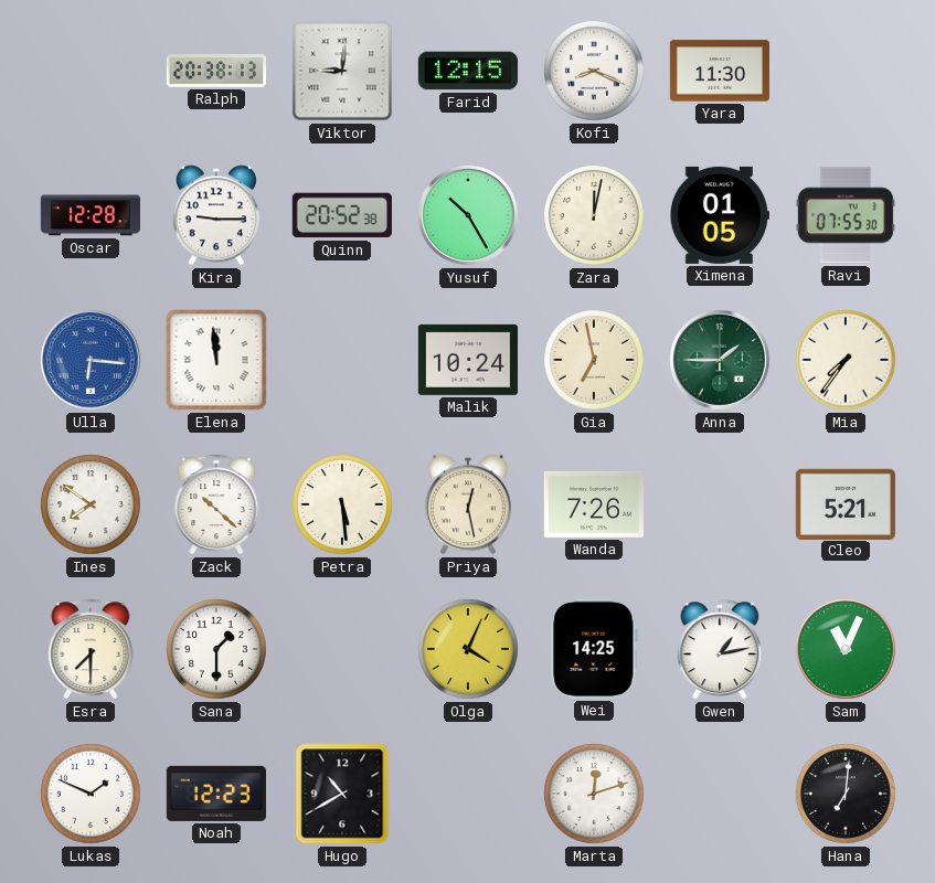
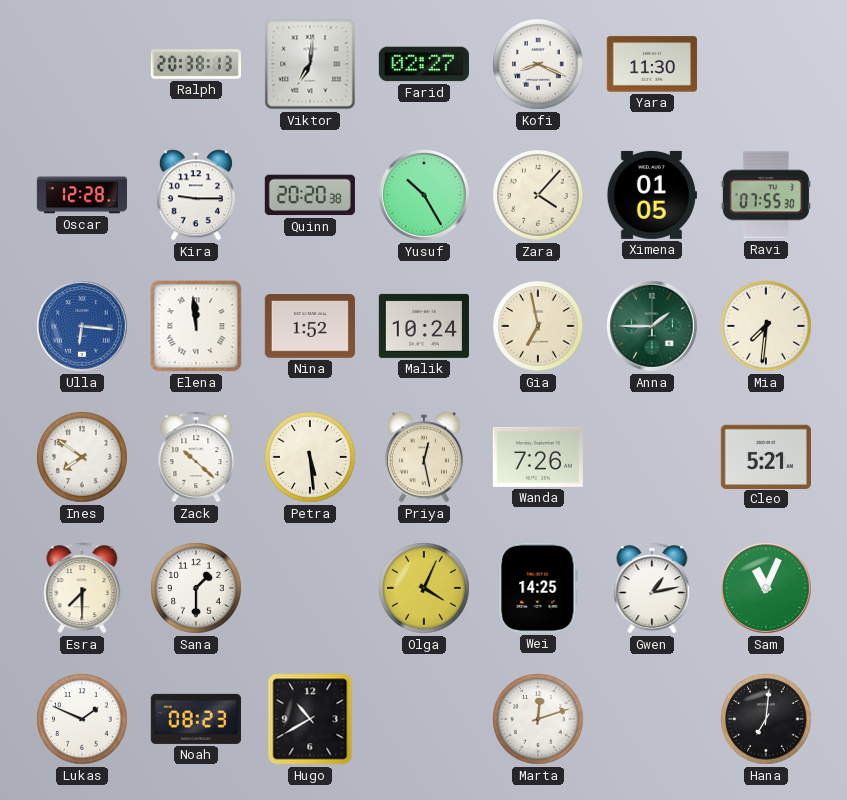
Viktor: 9:01 -> 7:01 (310, 64)
Farid: 12:15 -> 02:27 (424, 64)
Quinn: 20:52 -> 20:20 (310, 195)
Zara: 12:02 -> 4:07 (538, 195)
Nina: none -> 1:52 (310, 327)
Mia: 7:36 -> 7:31 (766, 326)
Noah: 12:23 -> 08:23 (196, 719)
